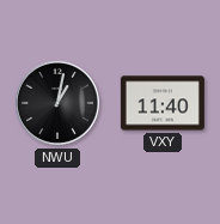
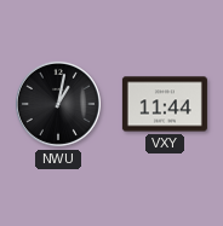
VXY: 11:40 -> 11:44 (165, 104)
